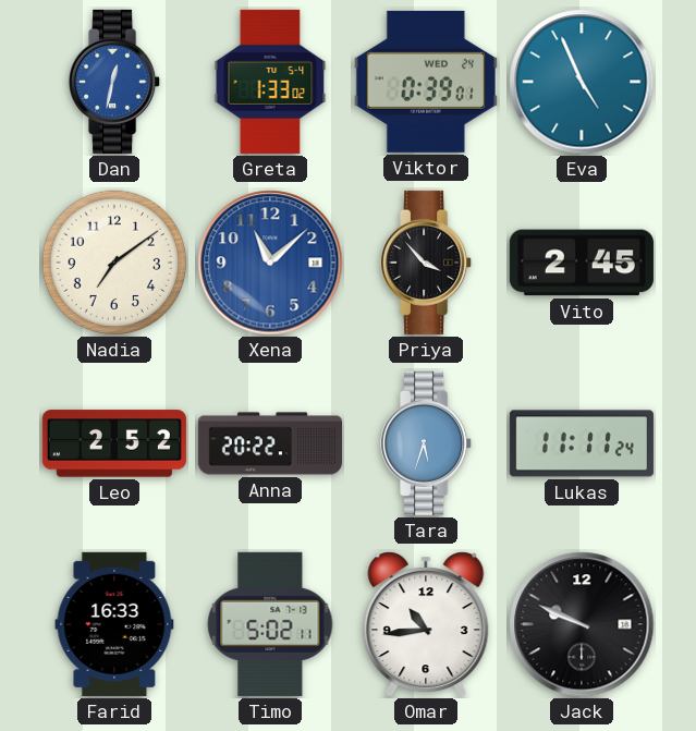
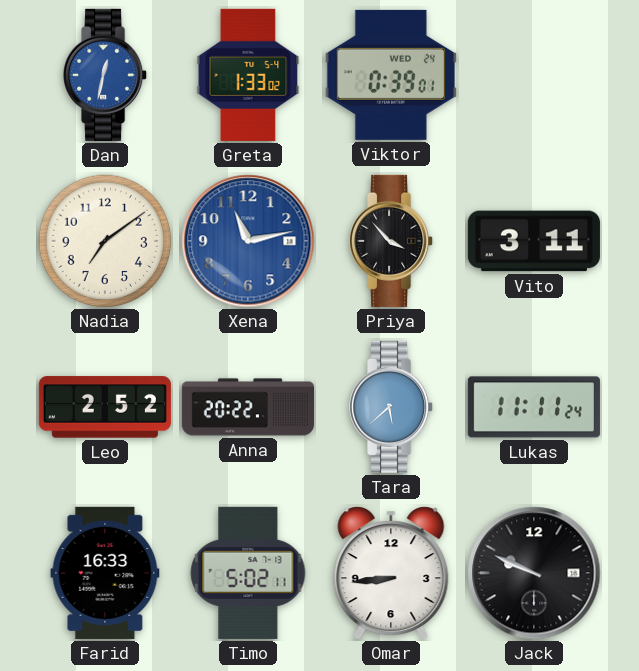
Eva: 4:56 -> none (582, 82)
Xena: 11:08 -> 11:13 (248, 241)
Vito: 2:45 -> 3:11 (534, 241)
Tara: 5:33 -> 5:38 (392, 407)
Omar: 10:44 -> 8:44 (391, 573)
